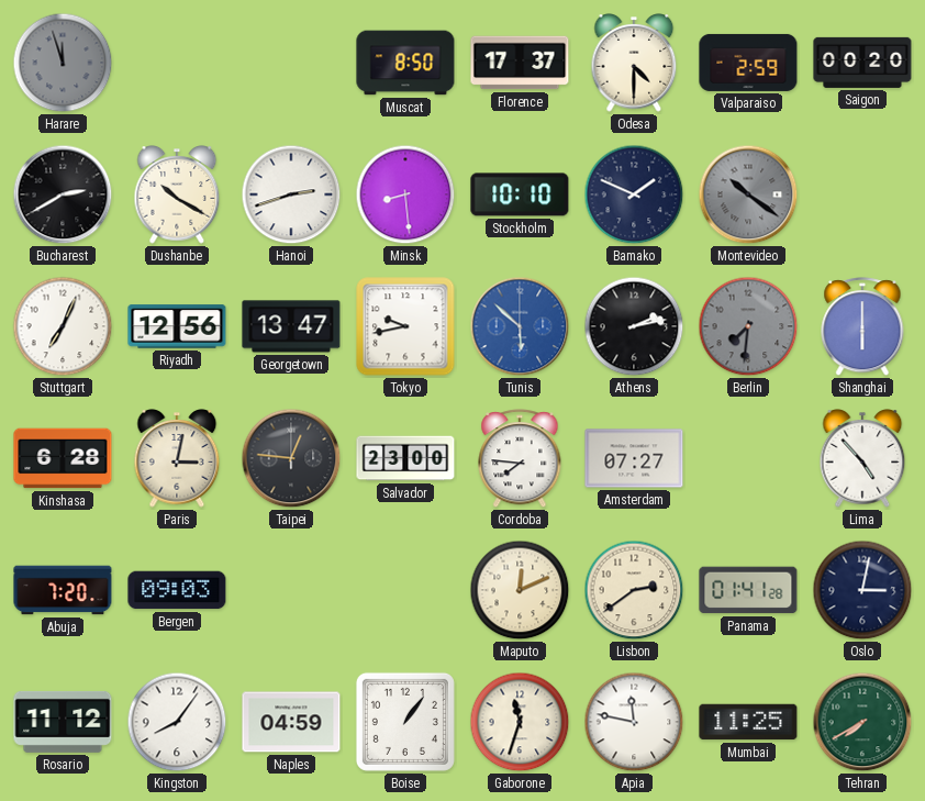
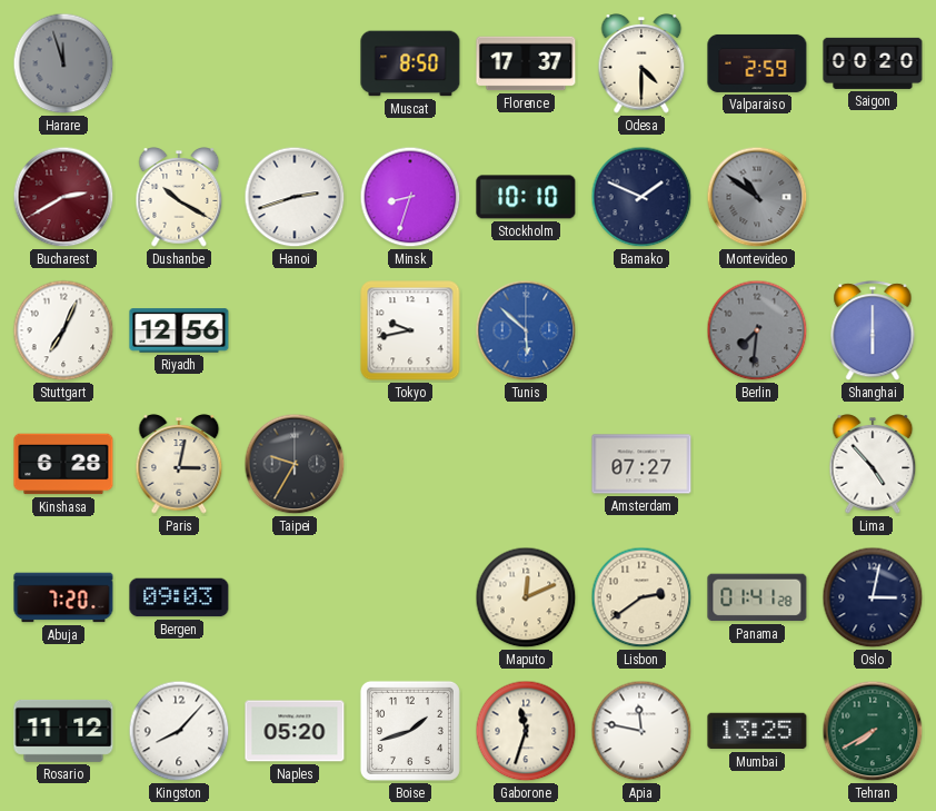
Bucharest dial: black -> burgundy (63, 197)
Minsk: 8:29 -> 8:33 (410, 197)
Montevideo: 10:21 -> 10:51 (757, 197)
Georgetown: 13:47 -> none (291, 326)
Athens: 2:13 -> none (634, 326)
Taipei: 12:46 -> 9:35 (295, 464)
Salvador: 23:00 -> none (405, 458)
Cordoba: 7:46 -> none (520, 459)
Kingston: 8:06 -> 8:07 (179, 731)
Naples: 04:59 -> 05:20 (295, 731)
Boise: 1:06 -> 1:42 (410, 731)
Mumbai: 11:25 -> 13:25 (757, 731)
